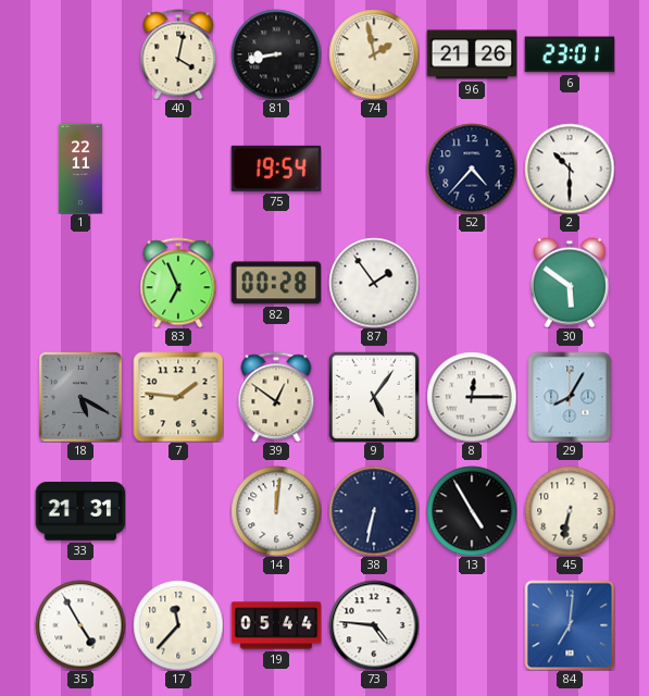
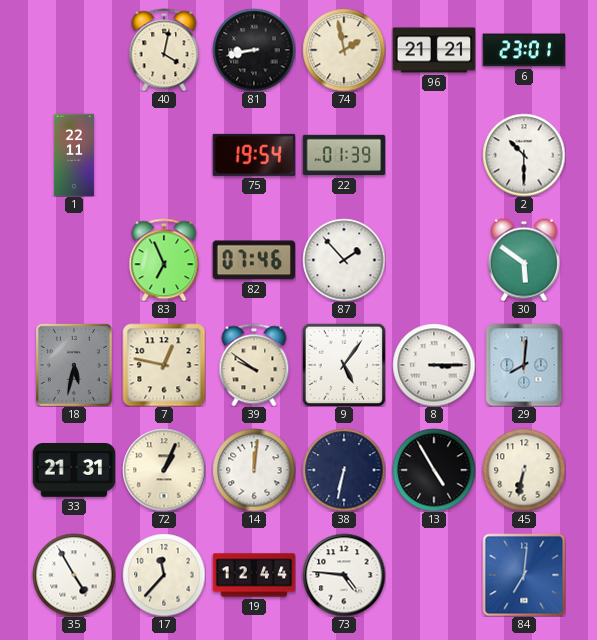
96: 21:26 -> 21:21 (434, 50)
22: none -> 01:39 (344, 155)
52: 4:37 -> none (472, 169)
82: 00:28 -> 07:46 (254, 260)
87: 1:54 -> 1:53 (344, 260)
18: 5:20 -> 5:32 (74, 365)
7: 1:46 -> 12:47 (164, 365)
39: 12:51 -> 9:51 (254, 365)
8: 12:15 -> 3:15 (434, 365)
29: 8:05 -> 8:01 (524, 365)
72: none -> 1:04 (164, 470)
19: 05:44 -> 12:44 (254, 575)
